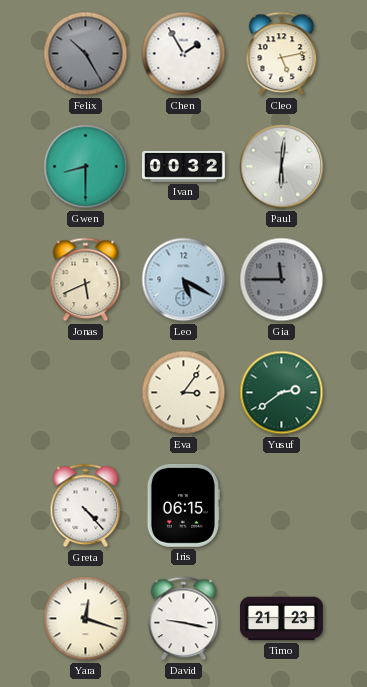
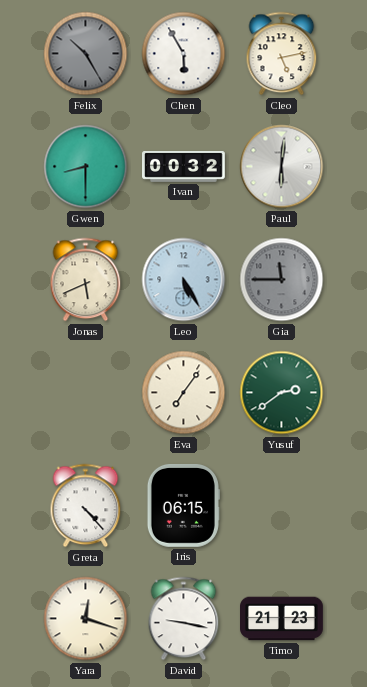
Chen: 1:55 -> 5:55 (184, 54)
Leo: 5:20 -> 5:25 (184, 280)
Eva: 3:06 -> 7:06 (184, 393)
